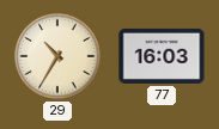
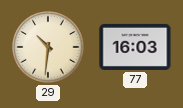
29: 10:35 -> 10:31 (48, 47)
